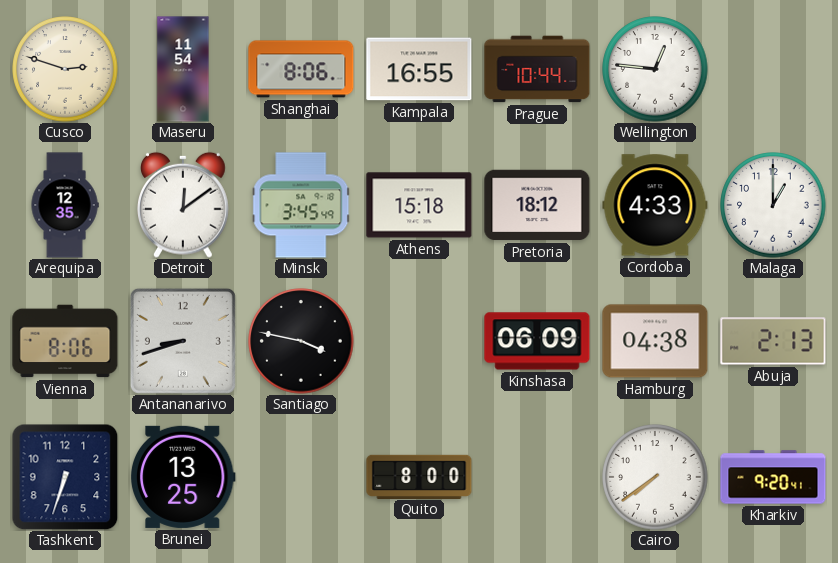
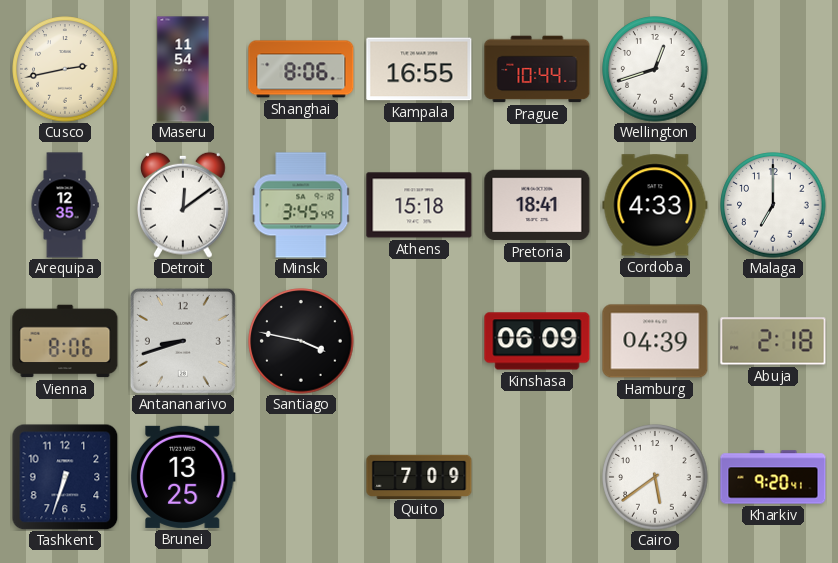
Cusco: 2:48 -> 2:43 (65, 69)
Wellington: 12:46 -> 12:42 (655, 69)
Pretoria: 18:12 -> 18:41 (537, 205)
Malaga: 1:00 -> 7:00 (773, 205)
Hamburg: 04:38 -> 04:39 (655, 341)
Abuja: 2:13 -> 2:18 (773, 341)
Quito: 8:00 -> 7:09 (419, 476)
Cairo: 7:39 -> 5:39 (655, 477)
